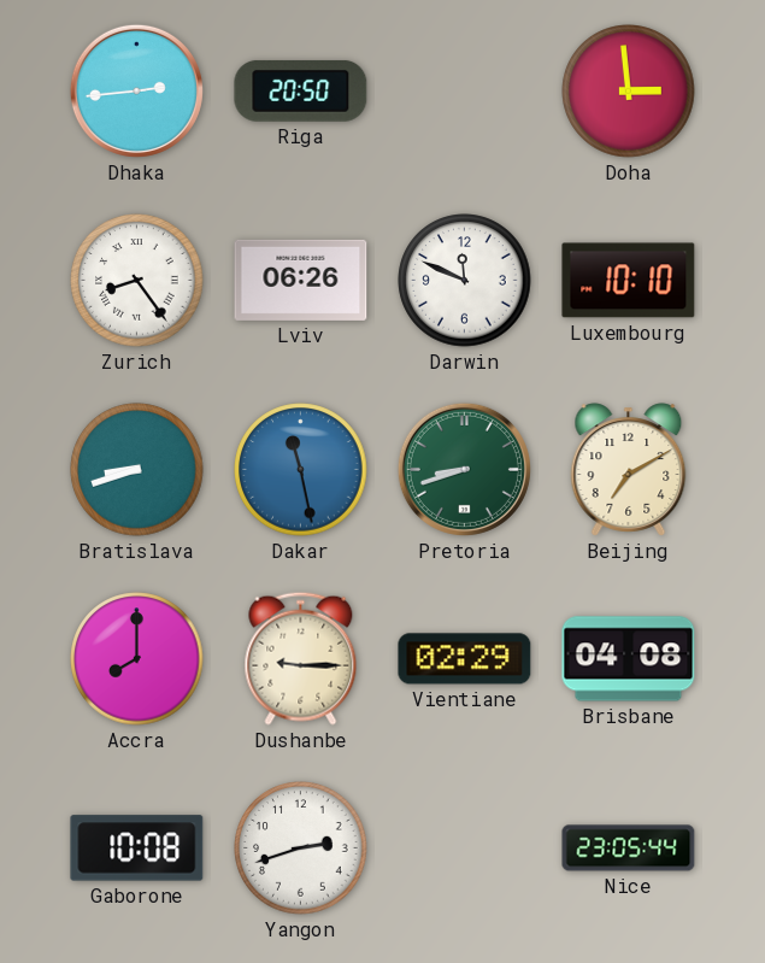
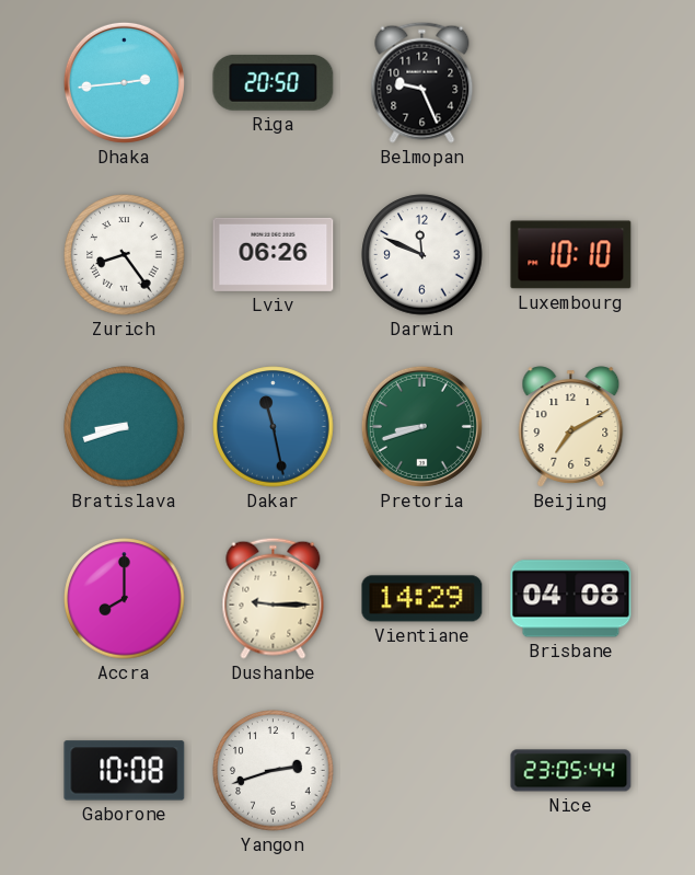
Belmopan: none -> 9:26 (422, 82)
Doha: 2:59 -> none (629, 92)
Vientiane: 02:29 -> 14:29 (422, 599)
